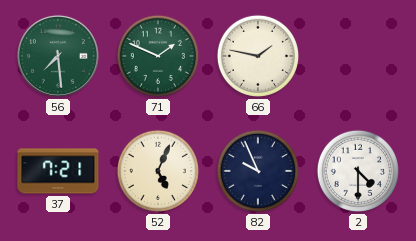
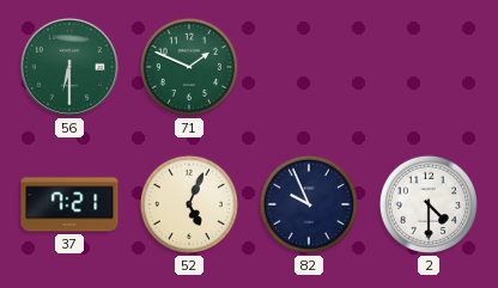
56: 7:29 -> 6:30 (69, 67)
66: 1:47 -> none (258, 56)
